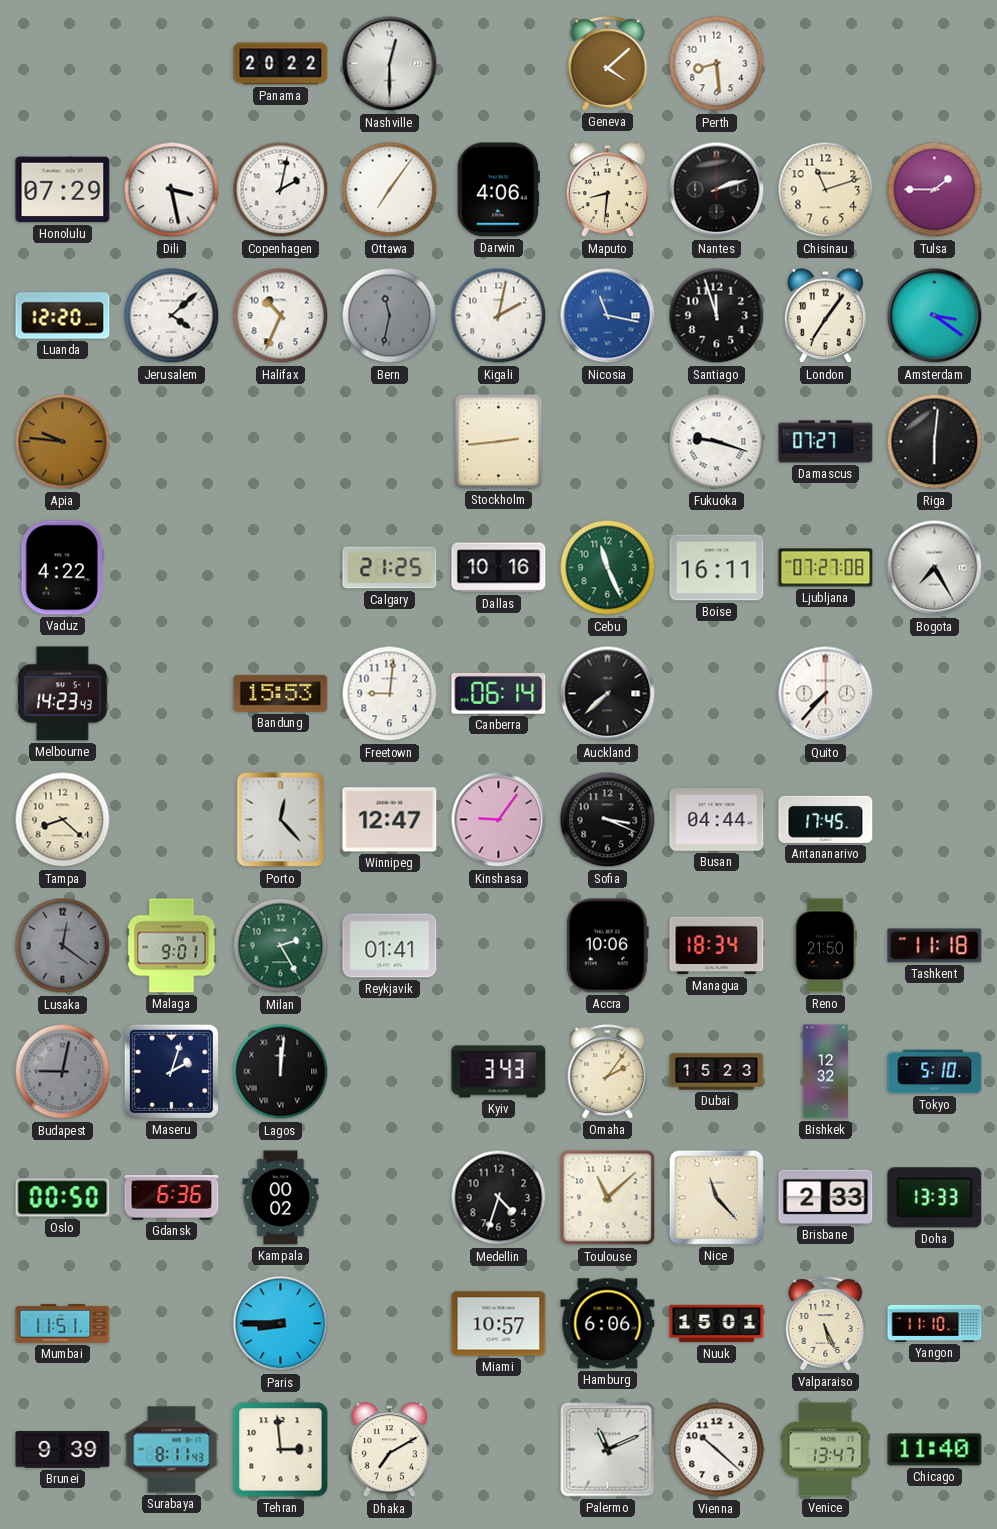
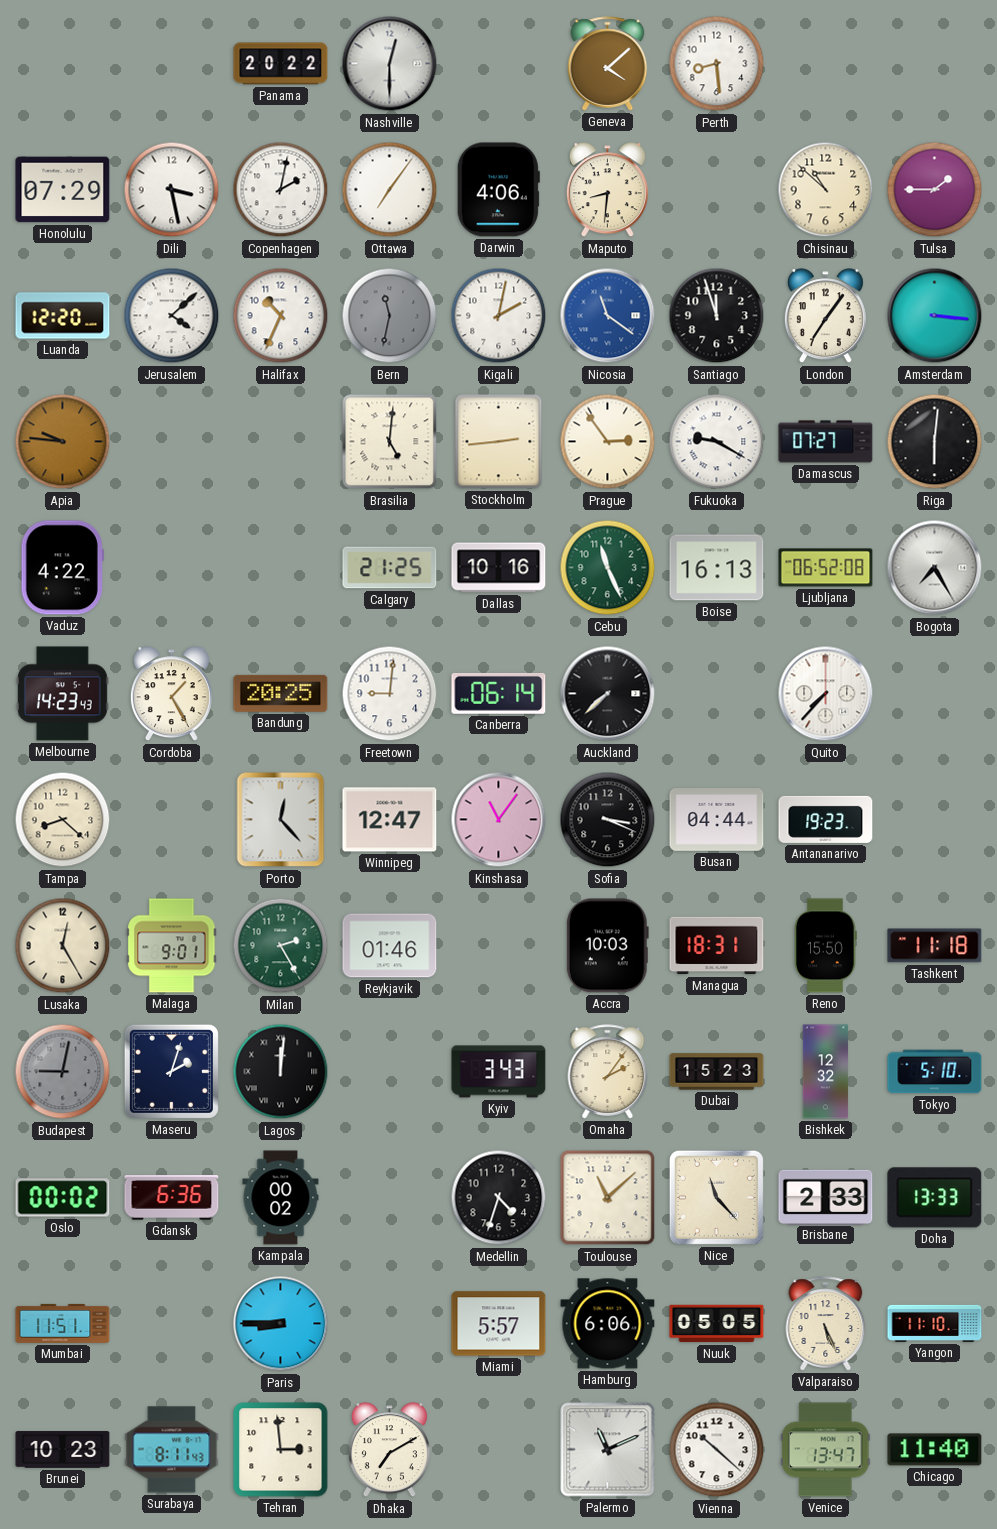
Nantes: 2:12 -> none (717, 190)
Chisinau: 11:12 -> 10:52 (826, 190)
Nicosia: 11:17 -> 11:21 (608, 316)
Amsterdam: 3:21 -> 3:16 (935, 316)
Brasilia: none -> 5:01 (390, 442)
Prague: none -> 2:54 (608, 442)
Fukuoka: 9:18 -> 9:20 (717, 442)
Boise: 16:11 -> 16:13 (717, 568)
Ljubljana: 07:27 -> 06:52 (826, 568)
Cordoba: none -> 1:25 (171, 694)
Bandung: 15:53 -> 20:25 (281, 693)
Kinshasa: 9:06 -> 11:06 (499, 820)
Antananarivo: 17:45 -> 19:23 (826, 819)
Lusaka: 12:21 -> 12:25 (63, 946)
Lusaka dial: grey -> cream (63, 946)
Reykjavik: 01:41 -> 01:46 (390, 946)
Accra: 10:06 -> 10:03 (607, 946)
Managua: 18:34 -> 18:31 (717, 946)
Reno: 21:50 -> 15:50 (825, 946)
Oslo: 00:50 -> 00:02 (63, 1198)
Miami: 10:57 -> 5:57 (499, 1324)
Nuuk: 15:01 -> 05:05 (717, 1324)
Brunei: 9:39 -> 10:23 (63, 1450)
